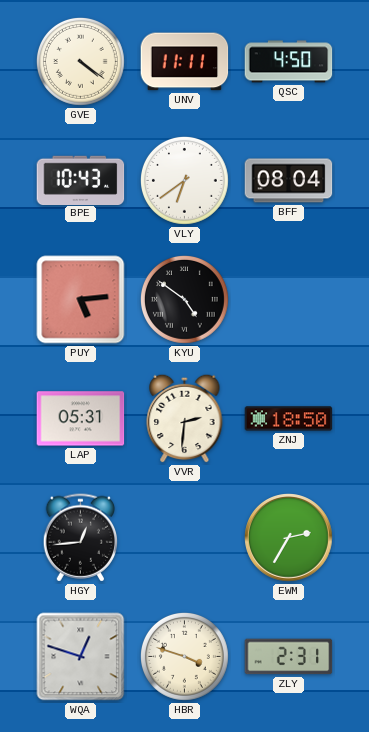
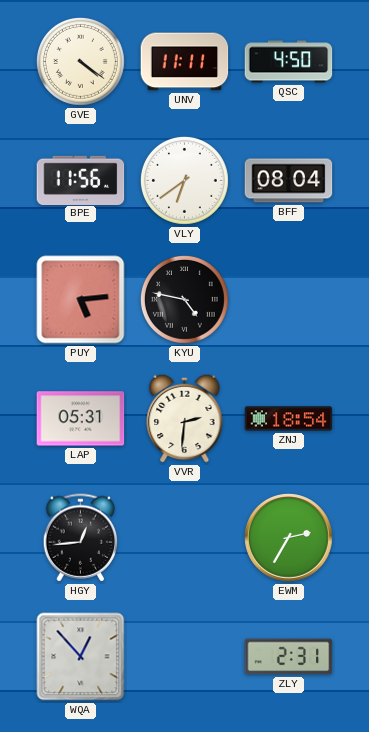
BPE: 10:43 -> 11:56 (81, 180)
KYU: 4:51 -> 4:47 (185, 300)
ZNJ: 18:50 -> 18:54 (289, 419)
WQA: 12:48 -> 12:53 (81, 657)
HBR: 3:48 -> none (185, 657)
